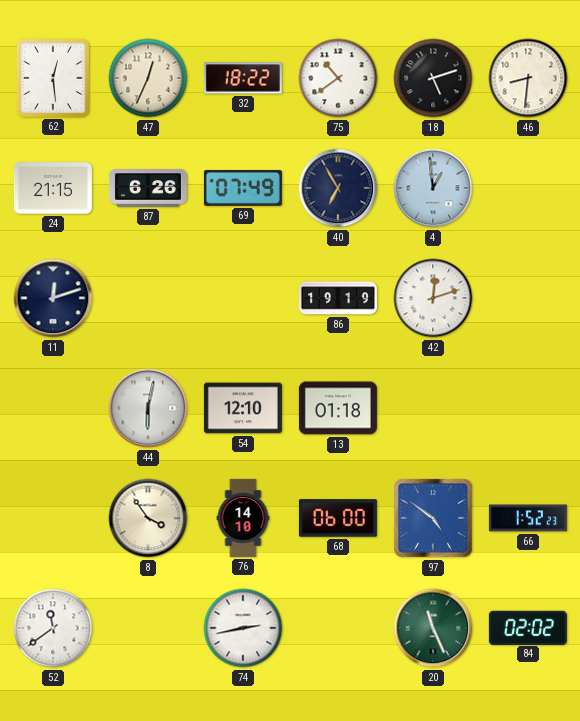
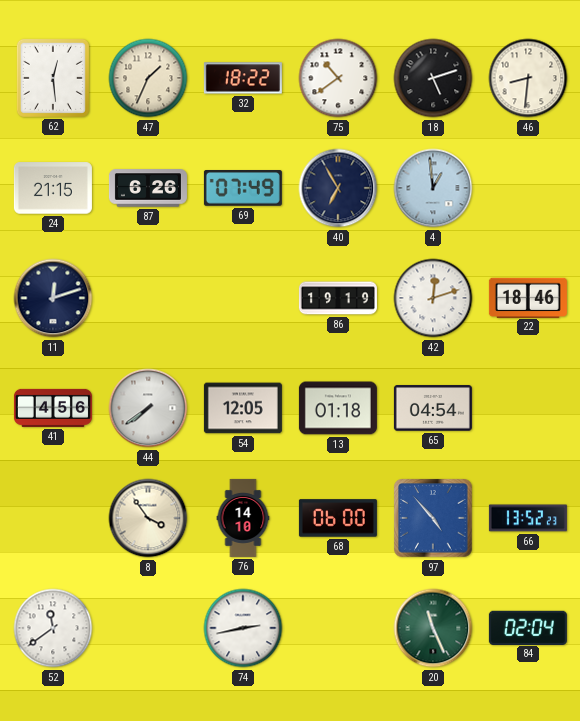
47: 12:34 -> 1:34 (148, 78)
22: none -> 18:46 (528, 297)
41: none -> 4:56 (53, 408)
44: 6:02 -> 7:39 (148, 408)
54: 12:10 -> 12:05 (243, 408)
65: none -> 04:54 (433, 408)
97: 4:51 -> 4:53 (433, 518)
66: 1:52 -> 13:52 (528, 518)
84: 02:02 -> 02:04 (528, 627)
